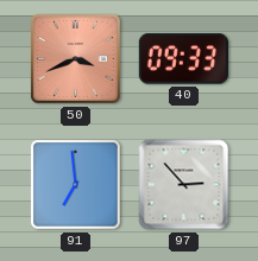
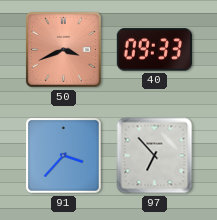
91: 6:59 -> 3:37 (64, 156)
97: 2:53 -> 6:53 (155, 156)
